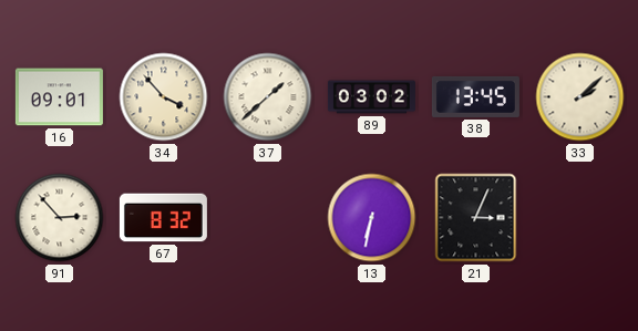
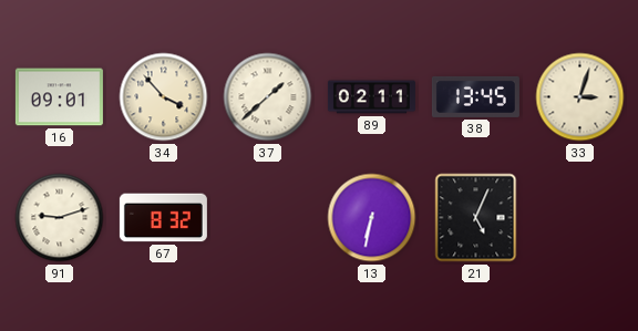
89: 03:02 -> 02:11 (371, 97)
33: 2:08 -> 3:03 (580, 97)
91: 2:53 -> 9:12 (60, 218)
21: 3:04 -> 5:04 (476, 218)
